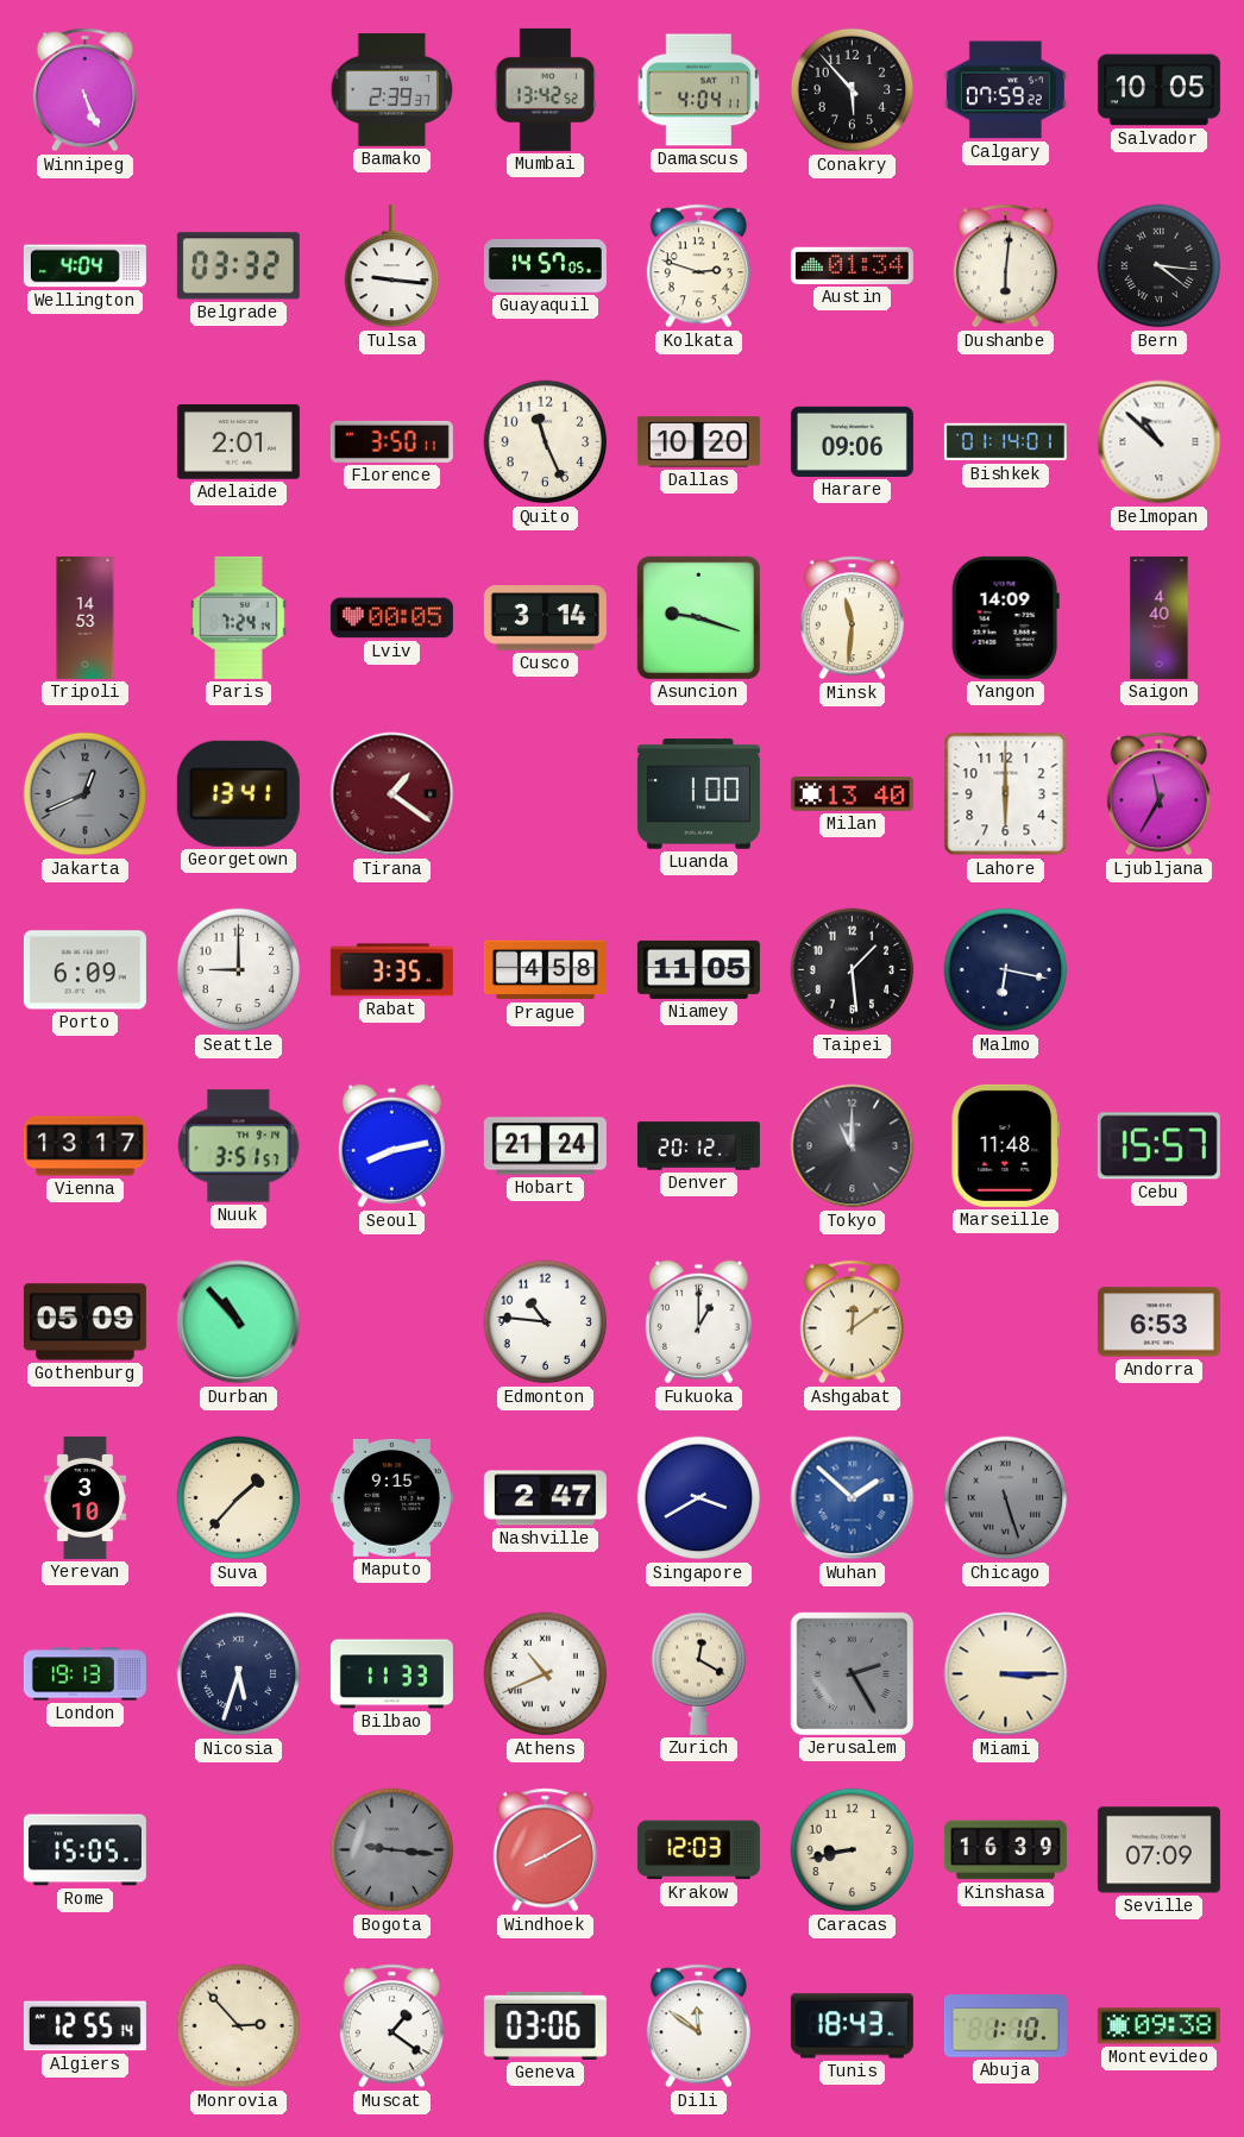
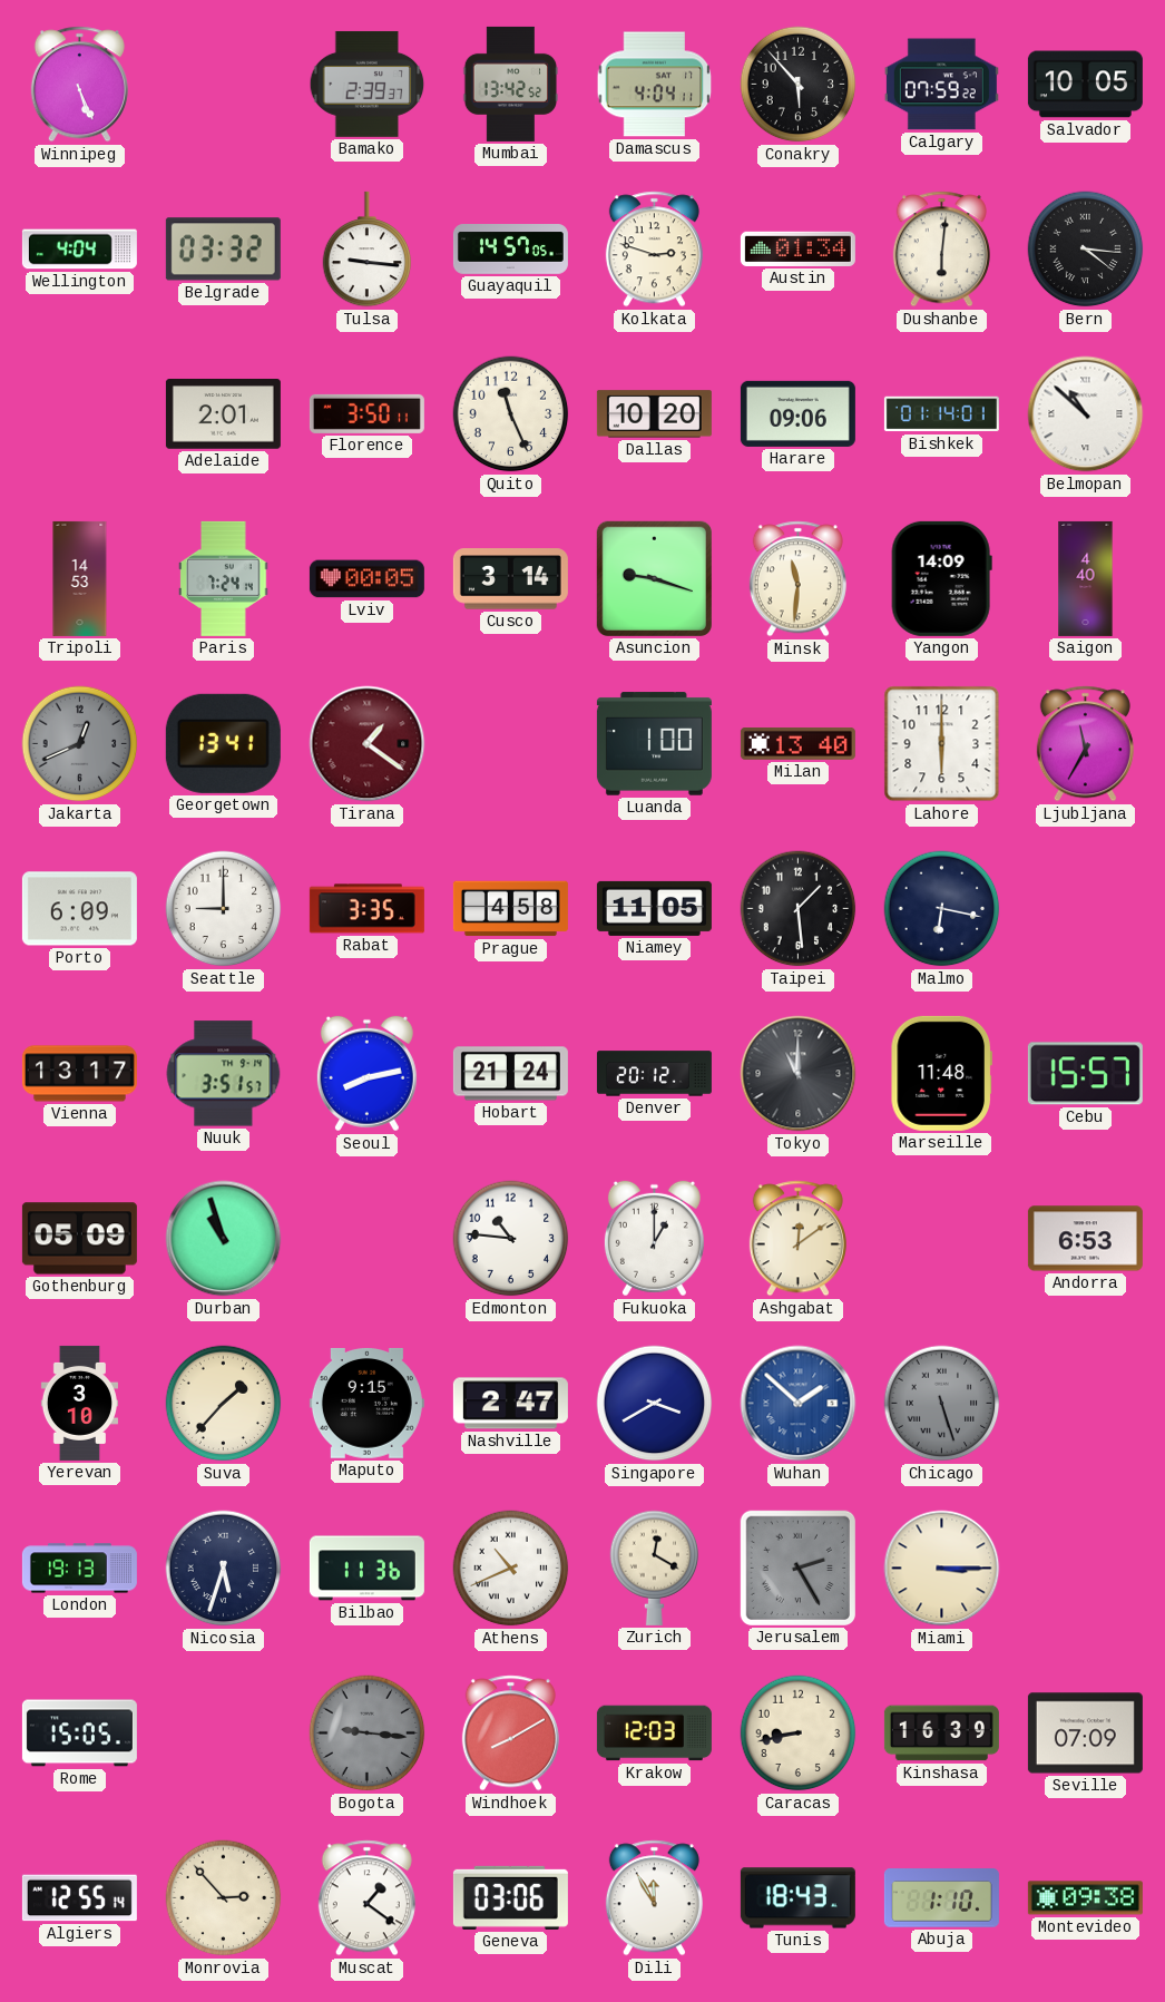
Durban: 10:53 -> 10:57 (224, 1239)
Bilbao: 11:33 -> 11:36 (366, 1569)
Dili: 11:51 -> 11:55 (654, 1898)
